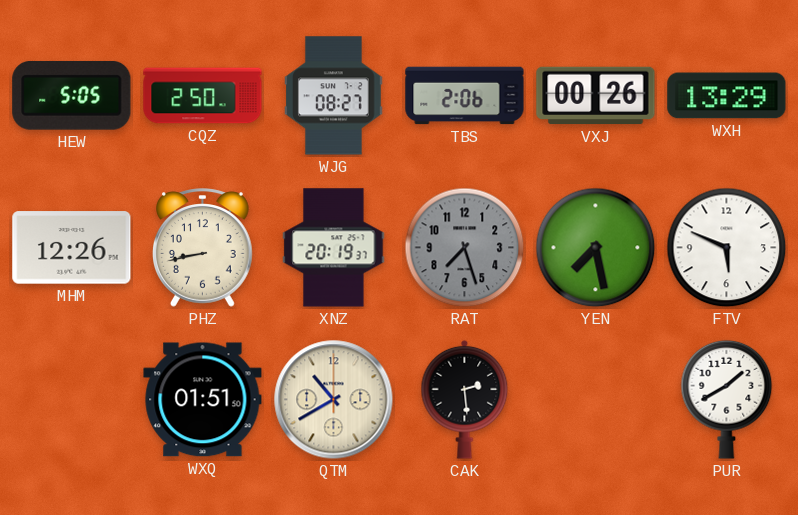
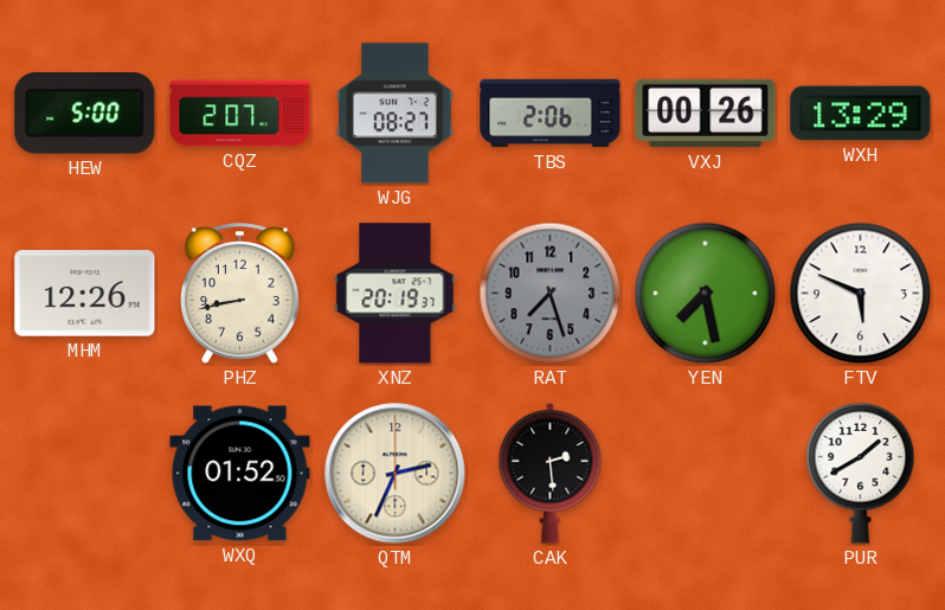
HEW: 5:05 -> 5:00 (85, 114)
CQZ: 2:50 -> 2:07 (240, 114)
WXQ: 01:51 -> 01:52 (240, 474)
QTM: 10:40 -> 2:34 (396, 474)
